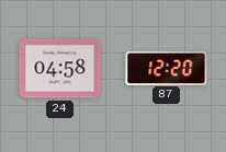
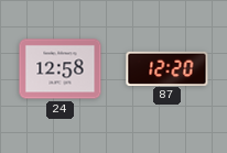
24: 04:58 -> 12:58 (61, 69)
